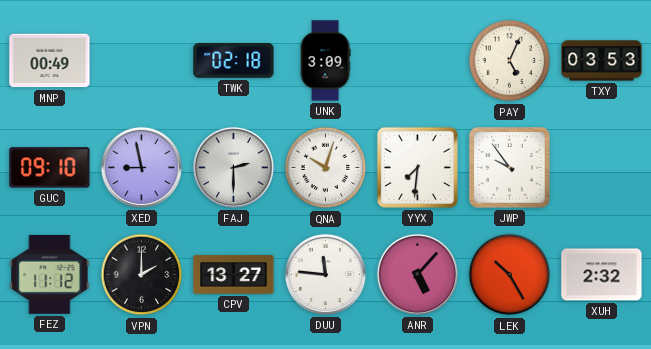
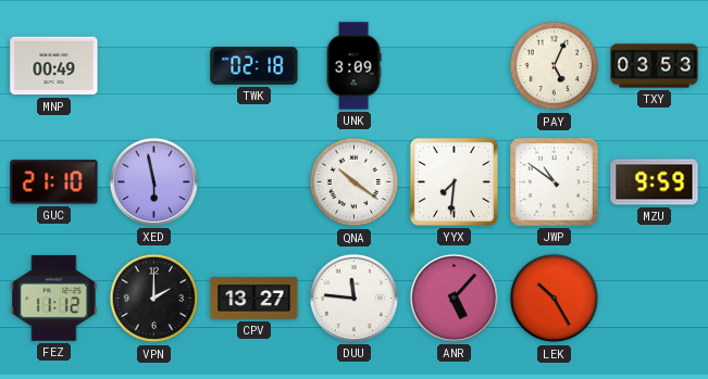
GUC: 09:10 -> 21:10 (54, 182)
XED: 8:58 -> 5:58 (153, 181)
FAJ: 2:30 -> none (233, 167)
QNA: 10:03 -> 10:21 (355, 182)
JWP: 9:54 -> 10:51 (555, 182)
MZU: none -> 9:59 (655, 182)
XUH: 2:32 -> none (602, 275)
